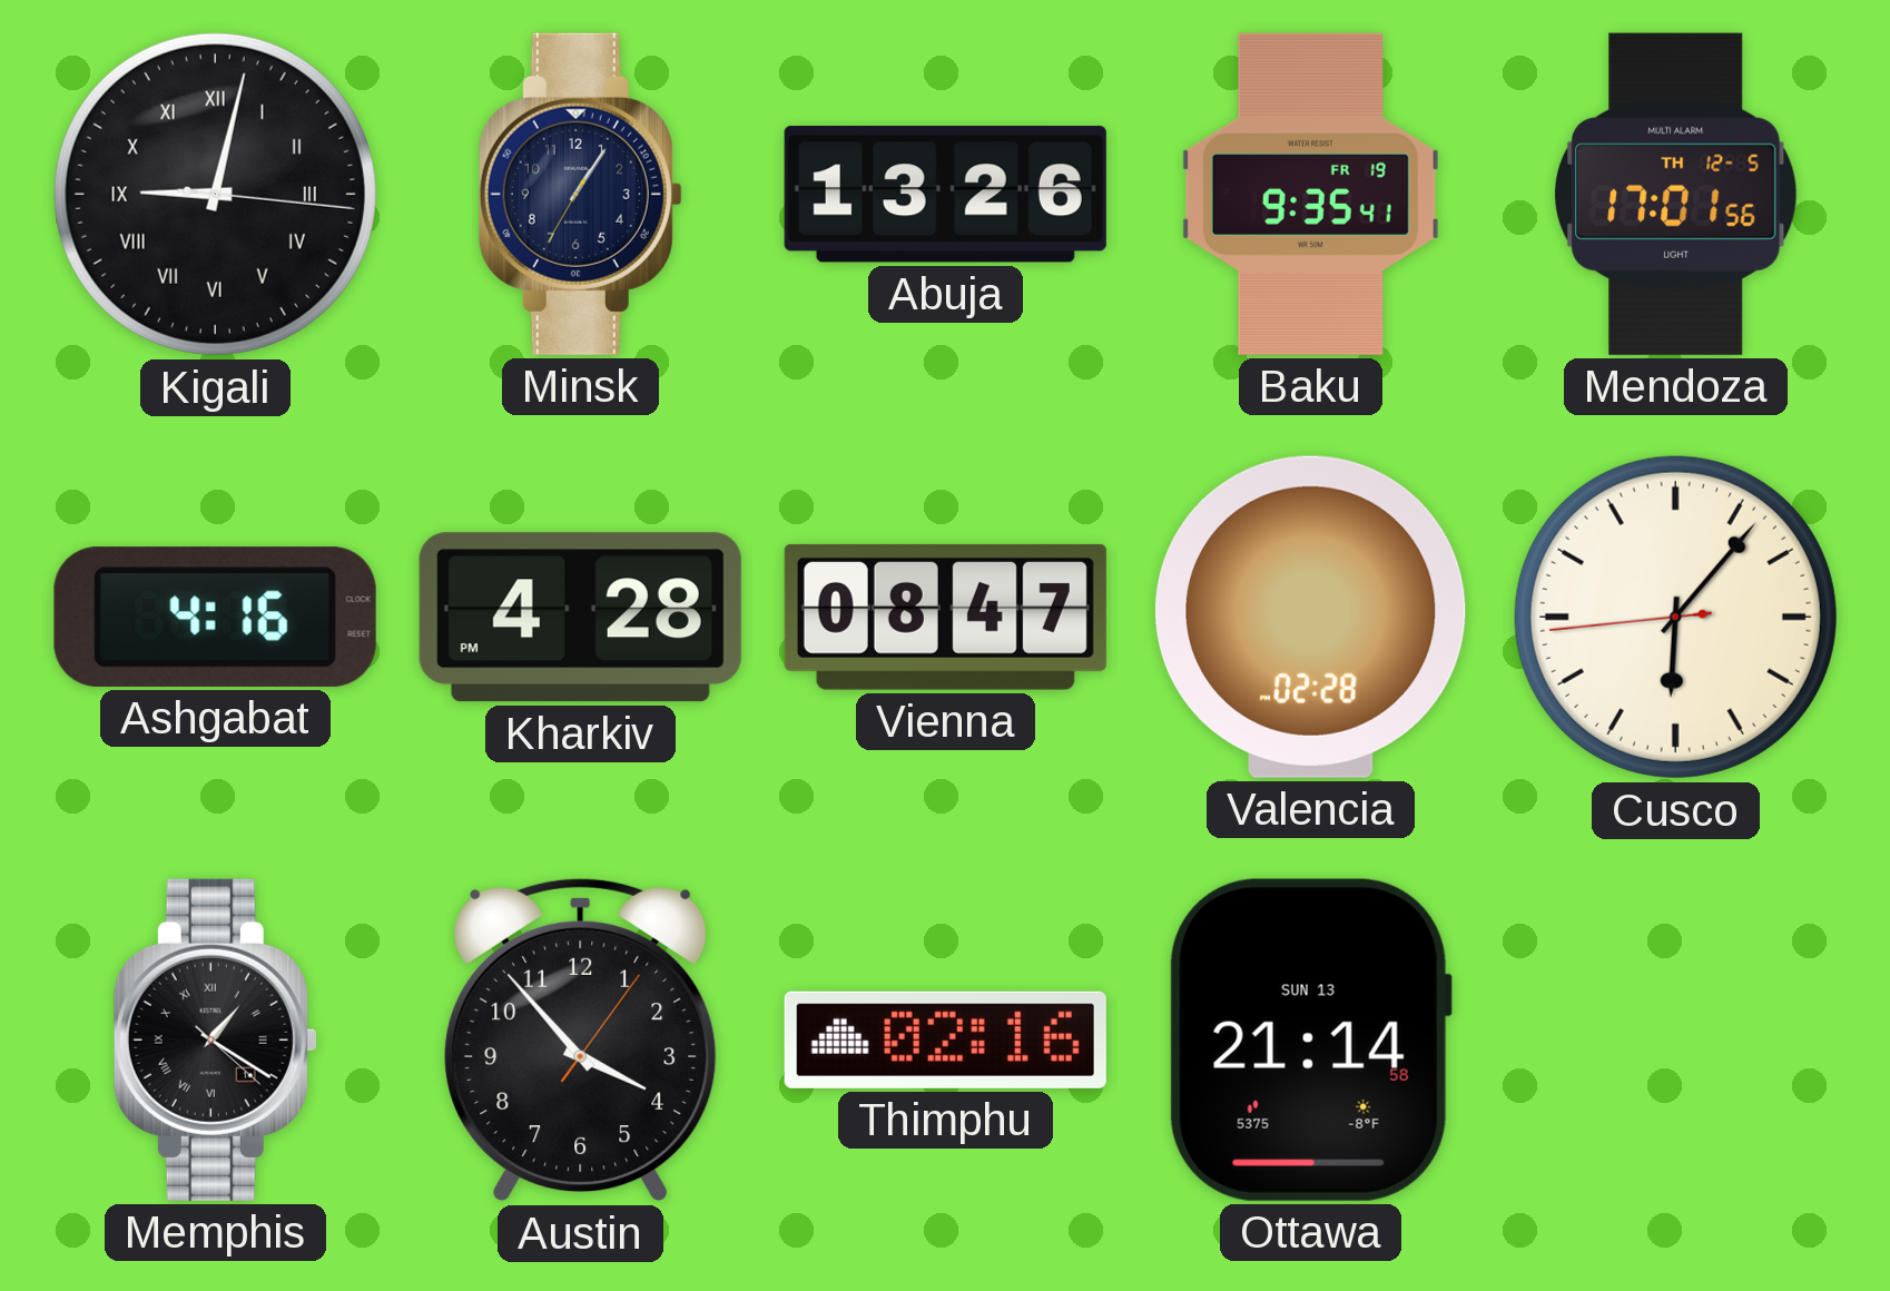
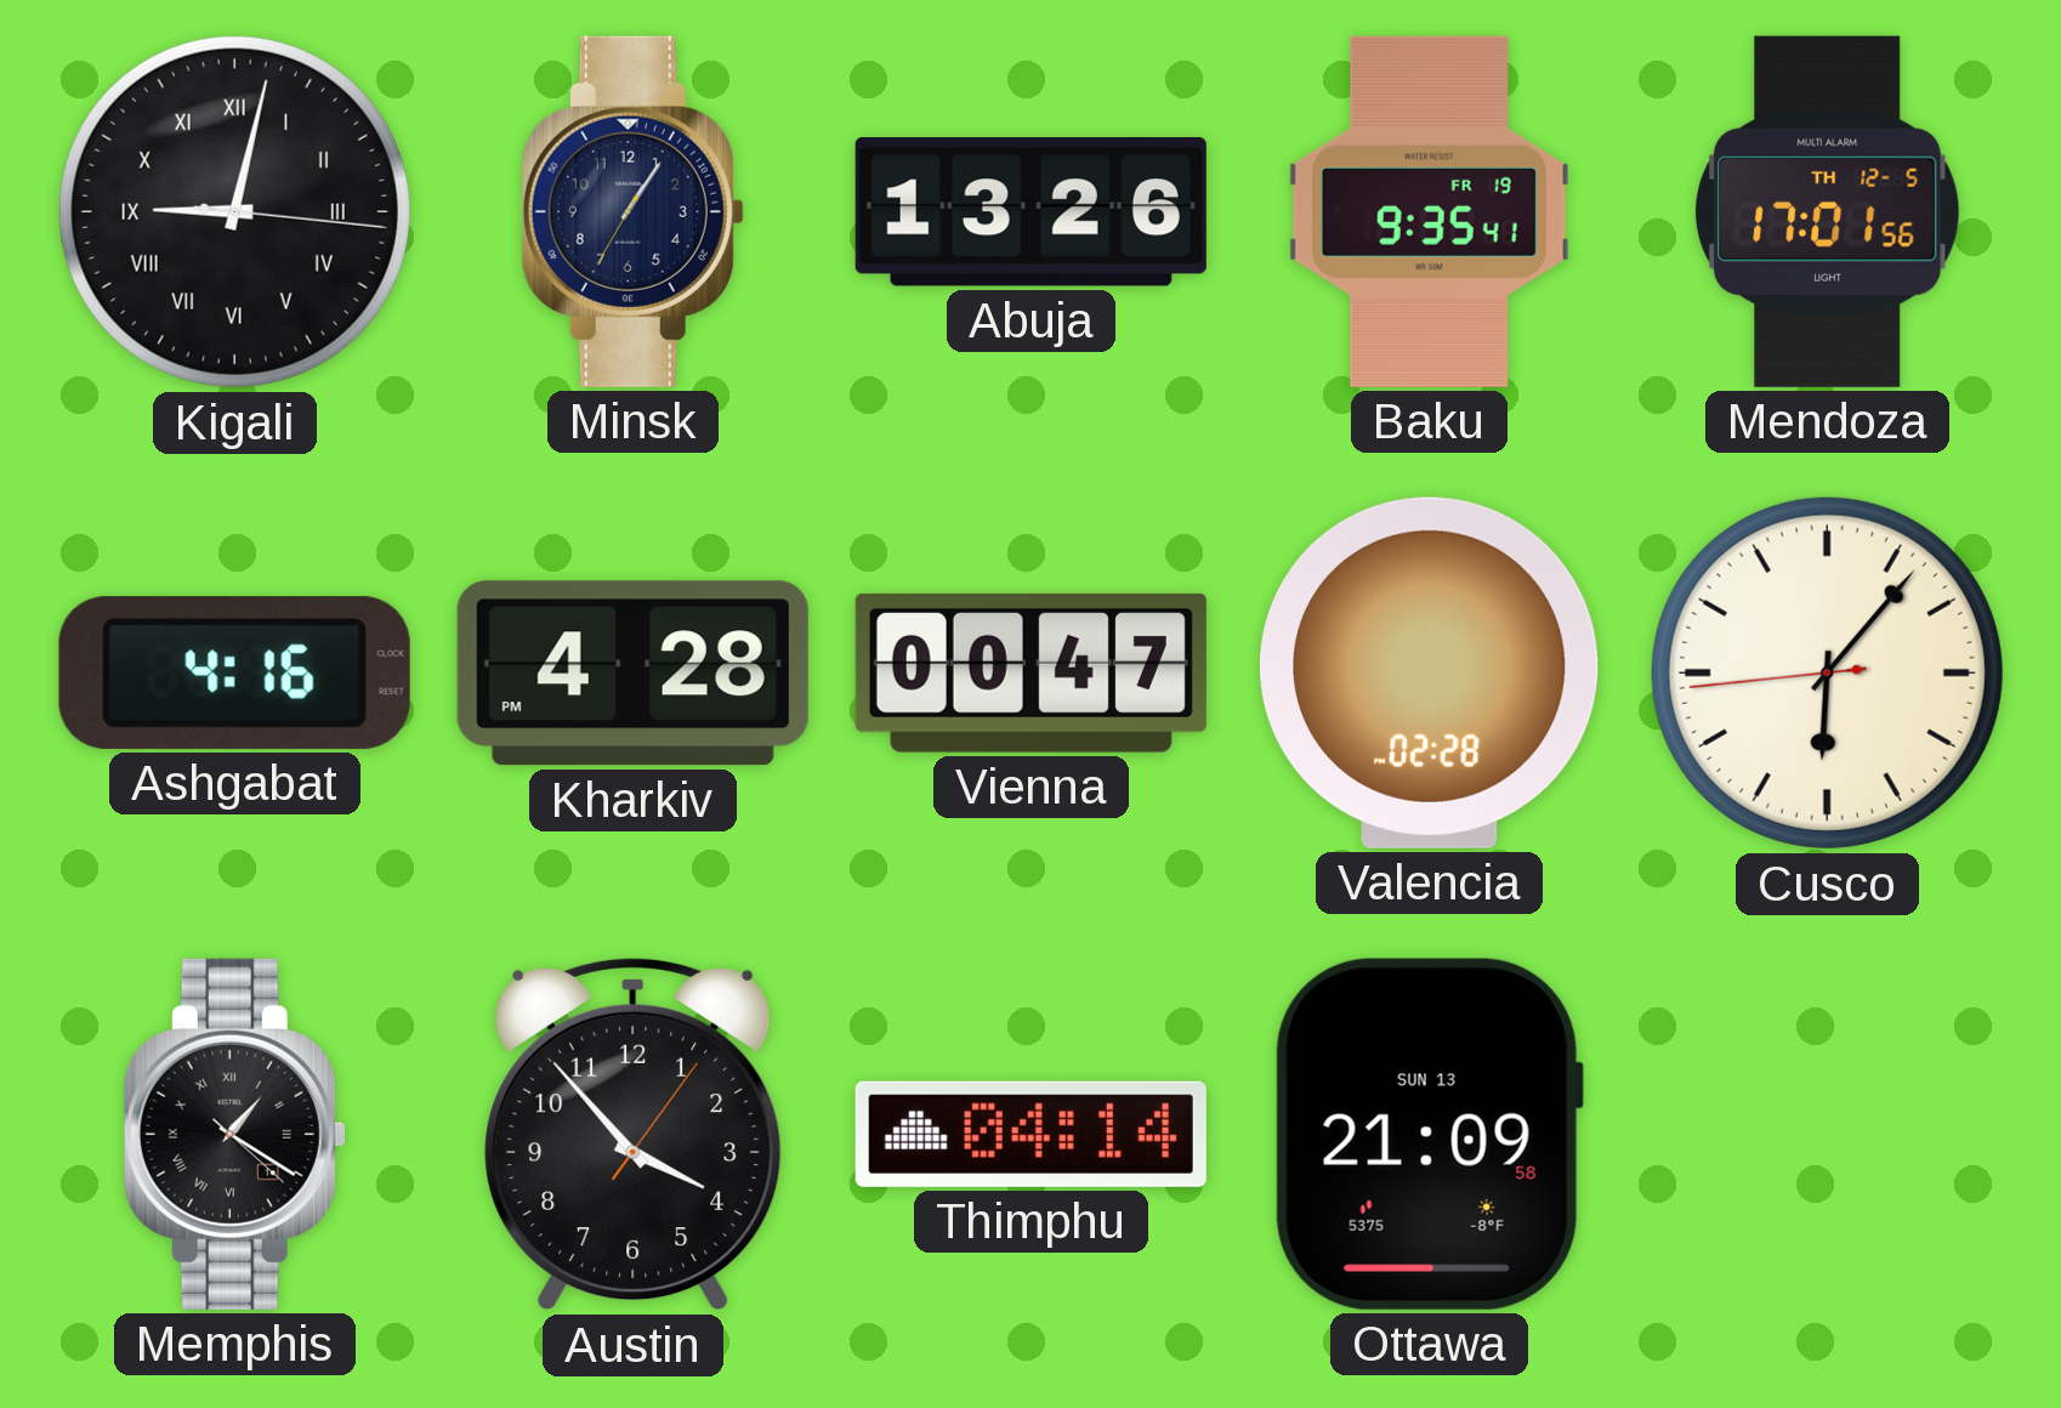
Vienna: 08:47 -> 00:47 (1030, 672)
Thimphu: 02:16 -> 04:14 (1030, 1134)
Ottawa: 21:14 -> 21:09 (1429, 1134)
